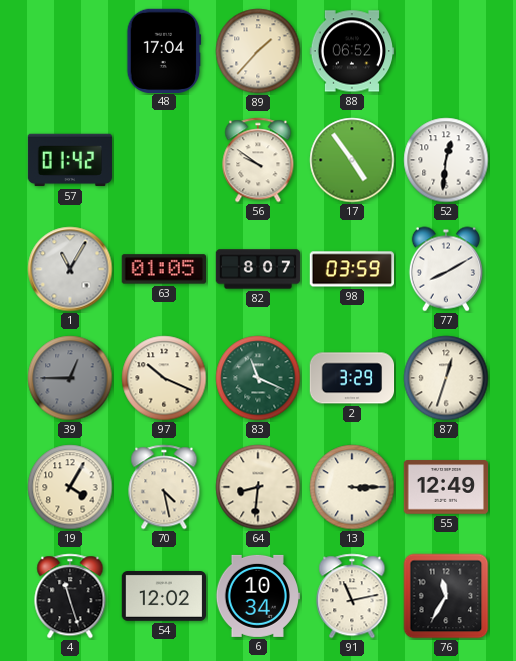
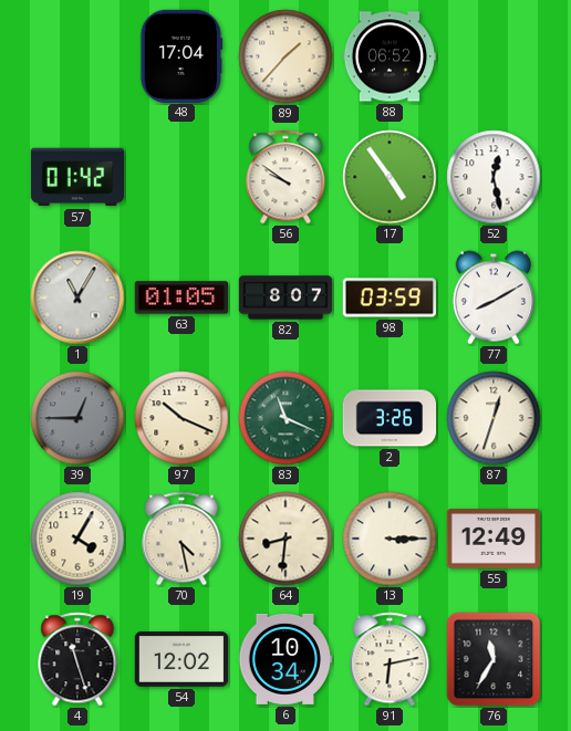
52: 12:31 -> 12:28 (494, 177)
2: 3:29 -> 3:26 (390, 418)
91: 11:13 -> 6:13 (390, 659)
